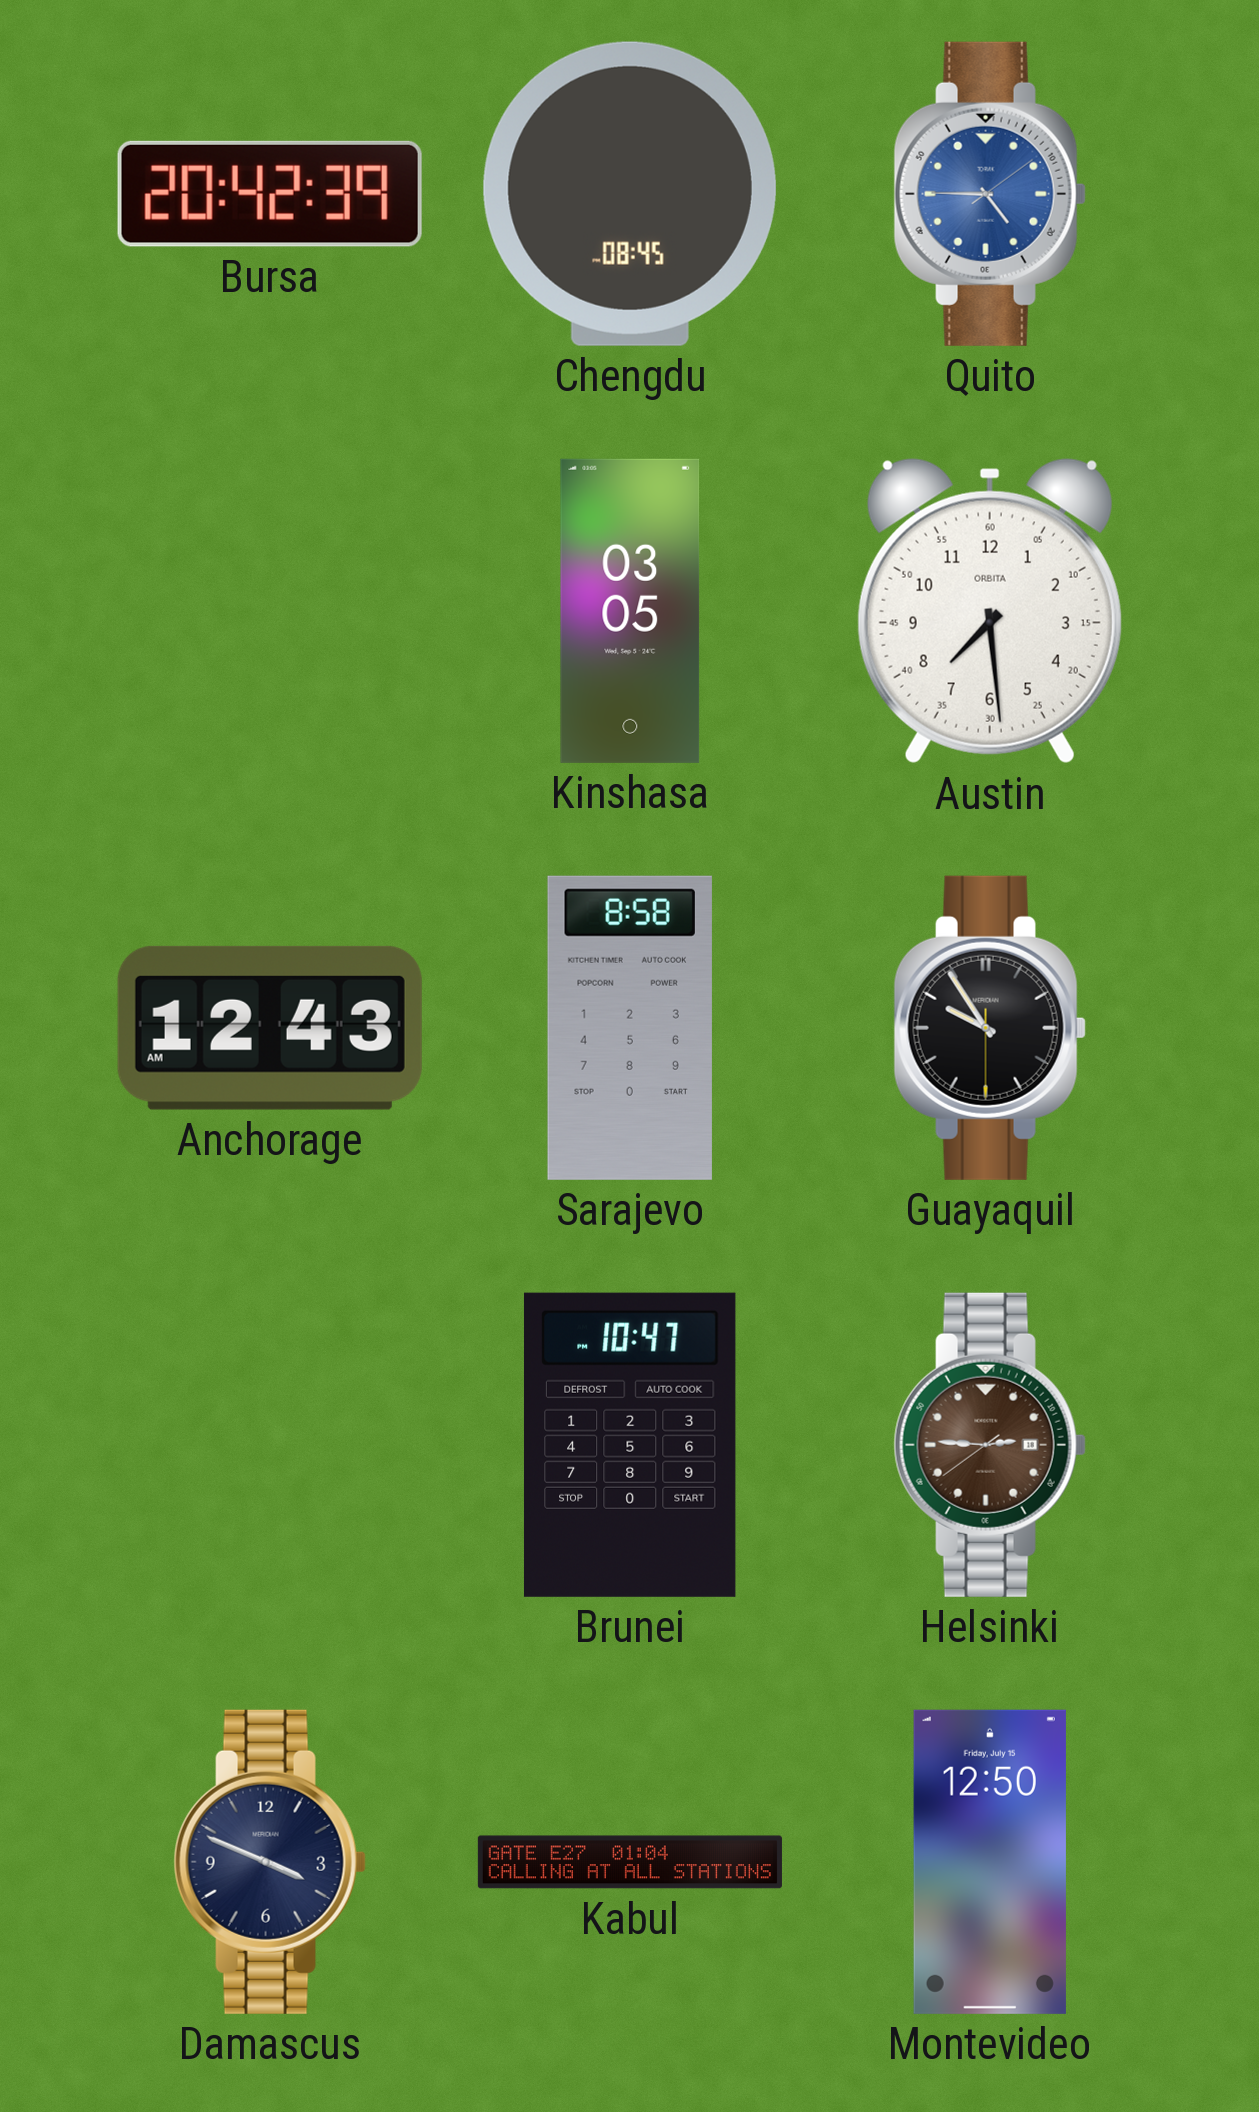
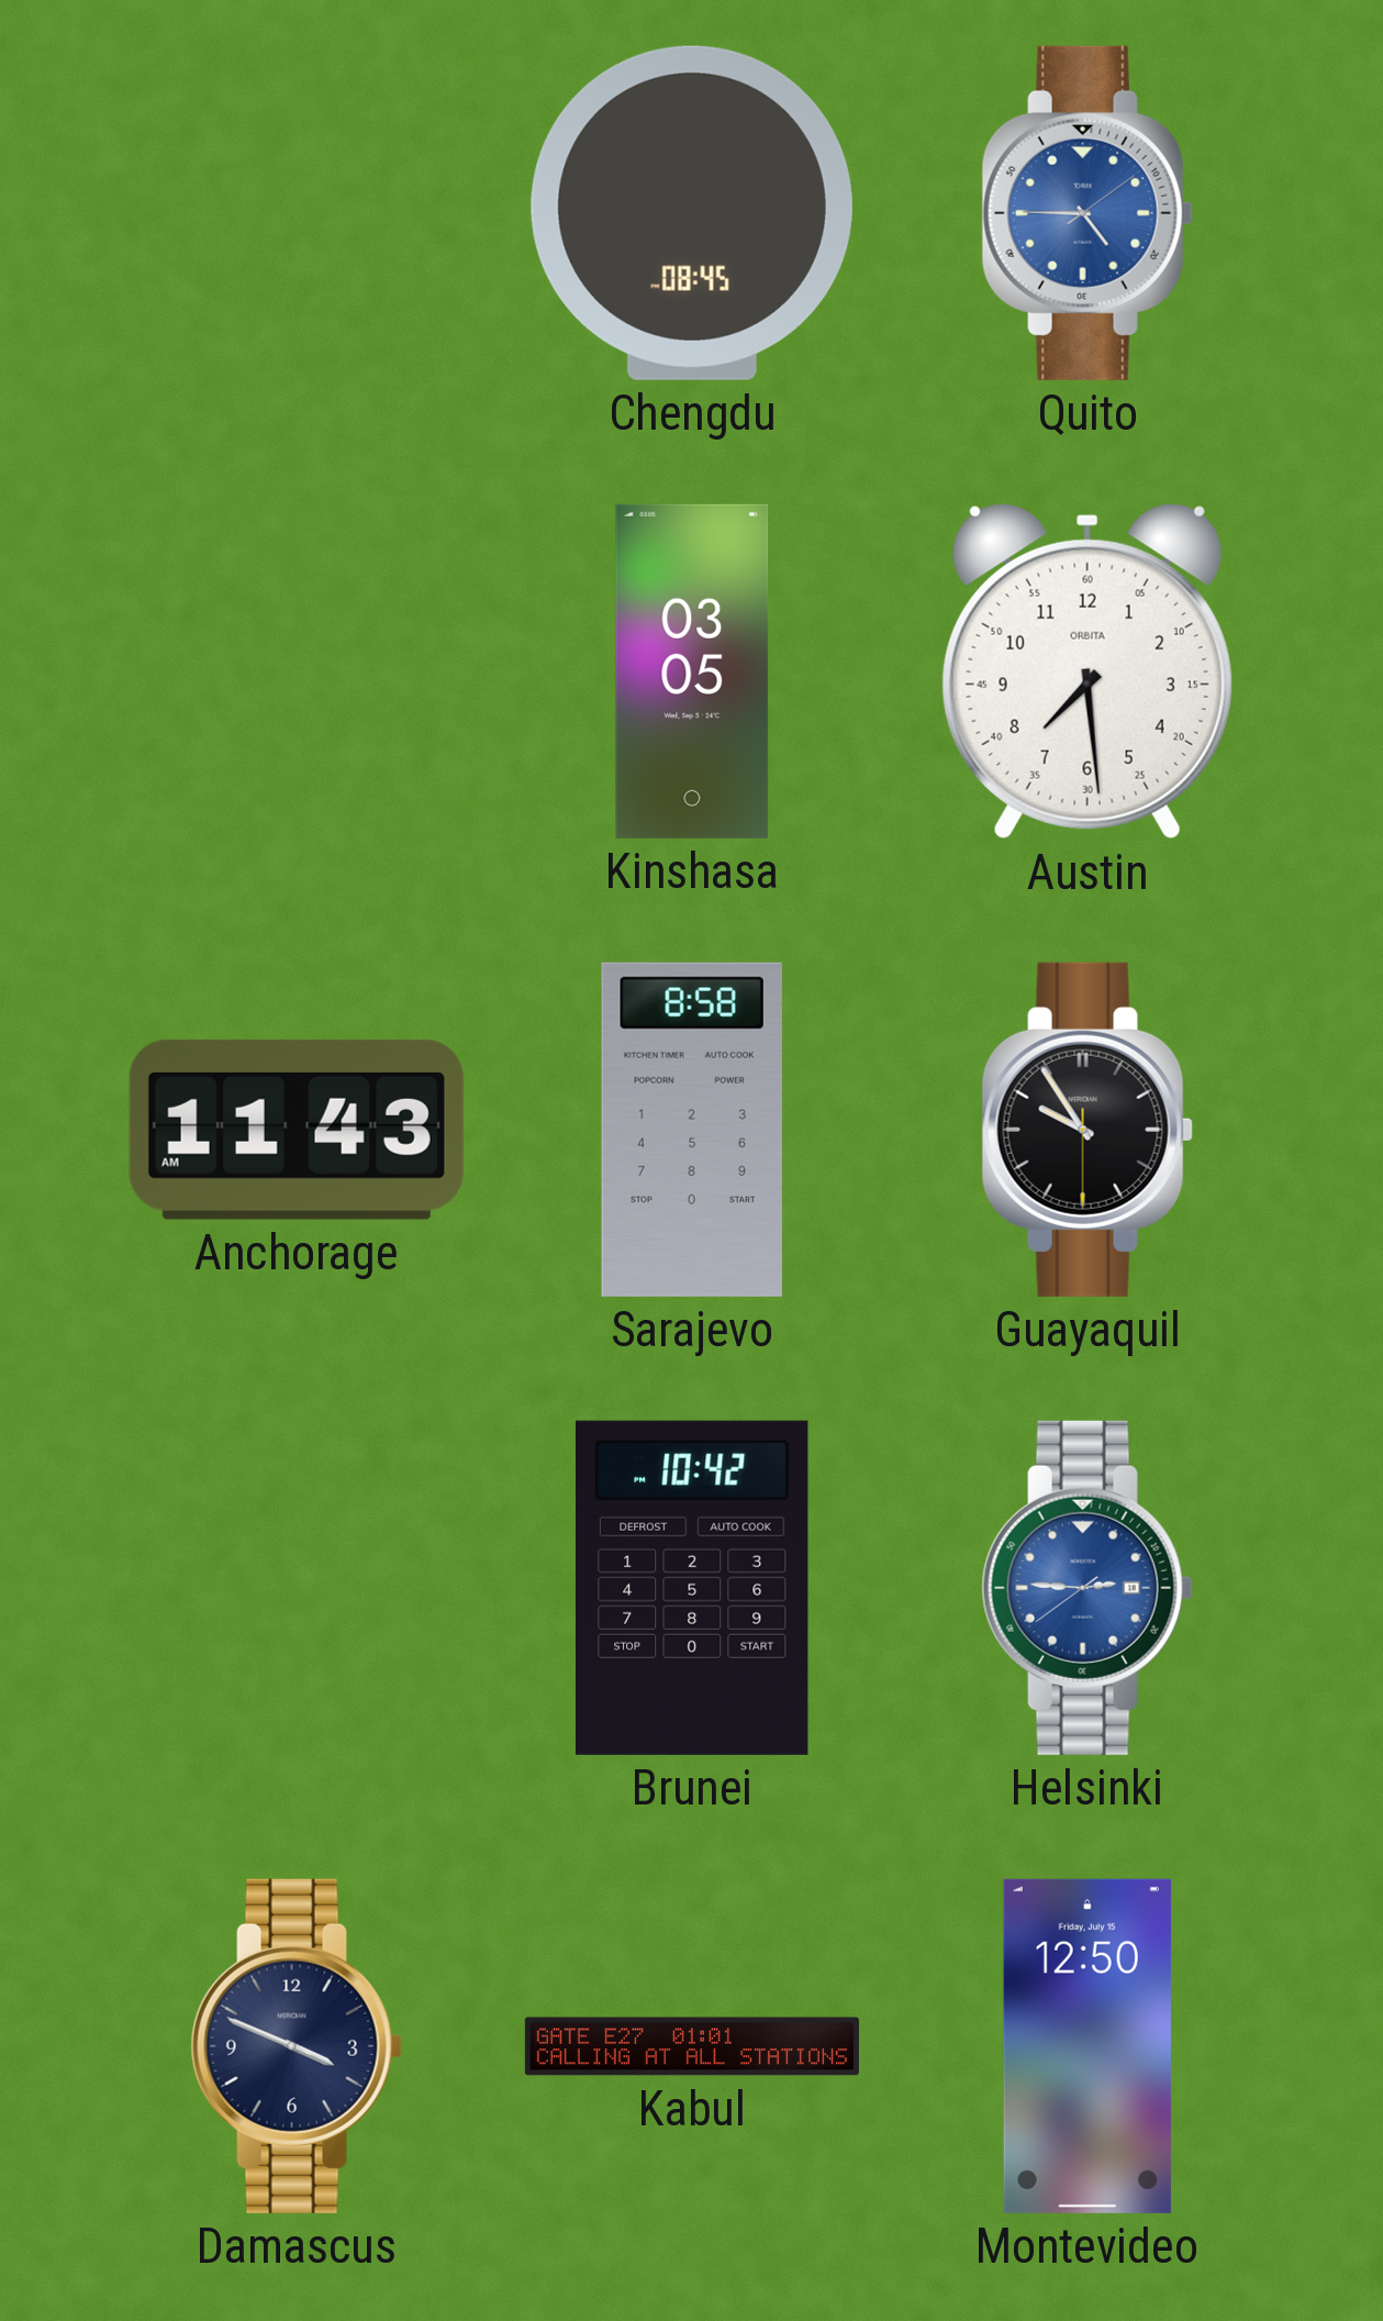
Bursa: 20:42 -> none (270, 194)
Anchorage: 12:43 -> 11:43 (297, 1130)
Brunei: 10:47 -> 10:42 (692, 1588)
Helsinki dial: brown -> blue (1088, 1588)
Kabul: 01:04 -> 01:01 (692, 2046)
